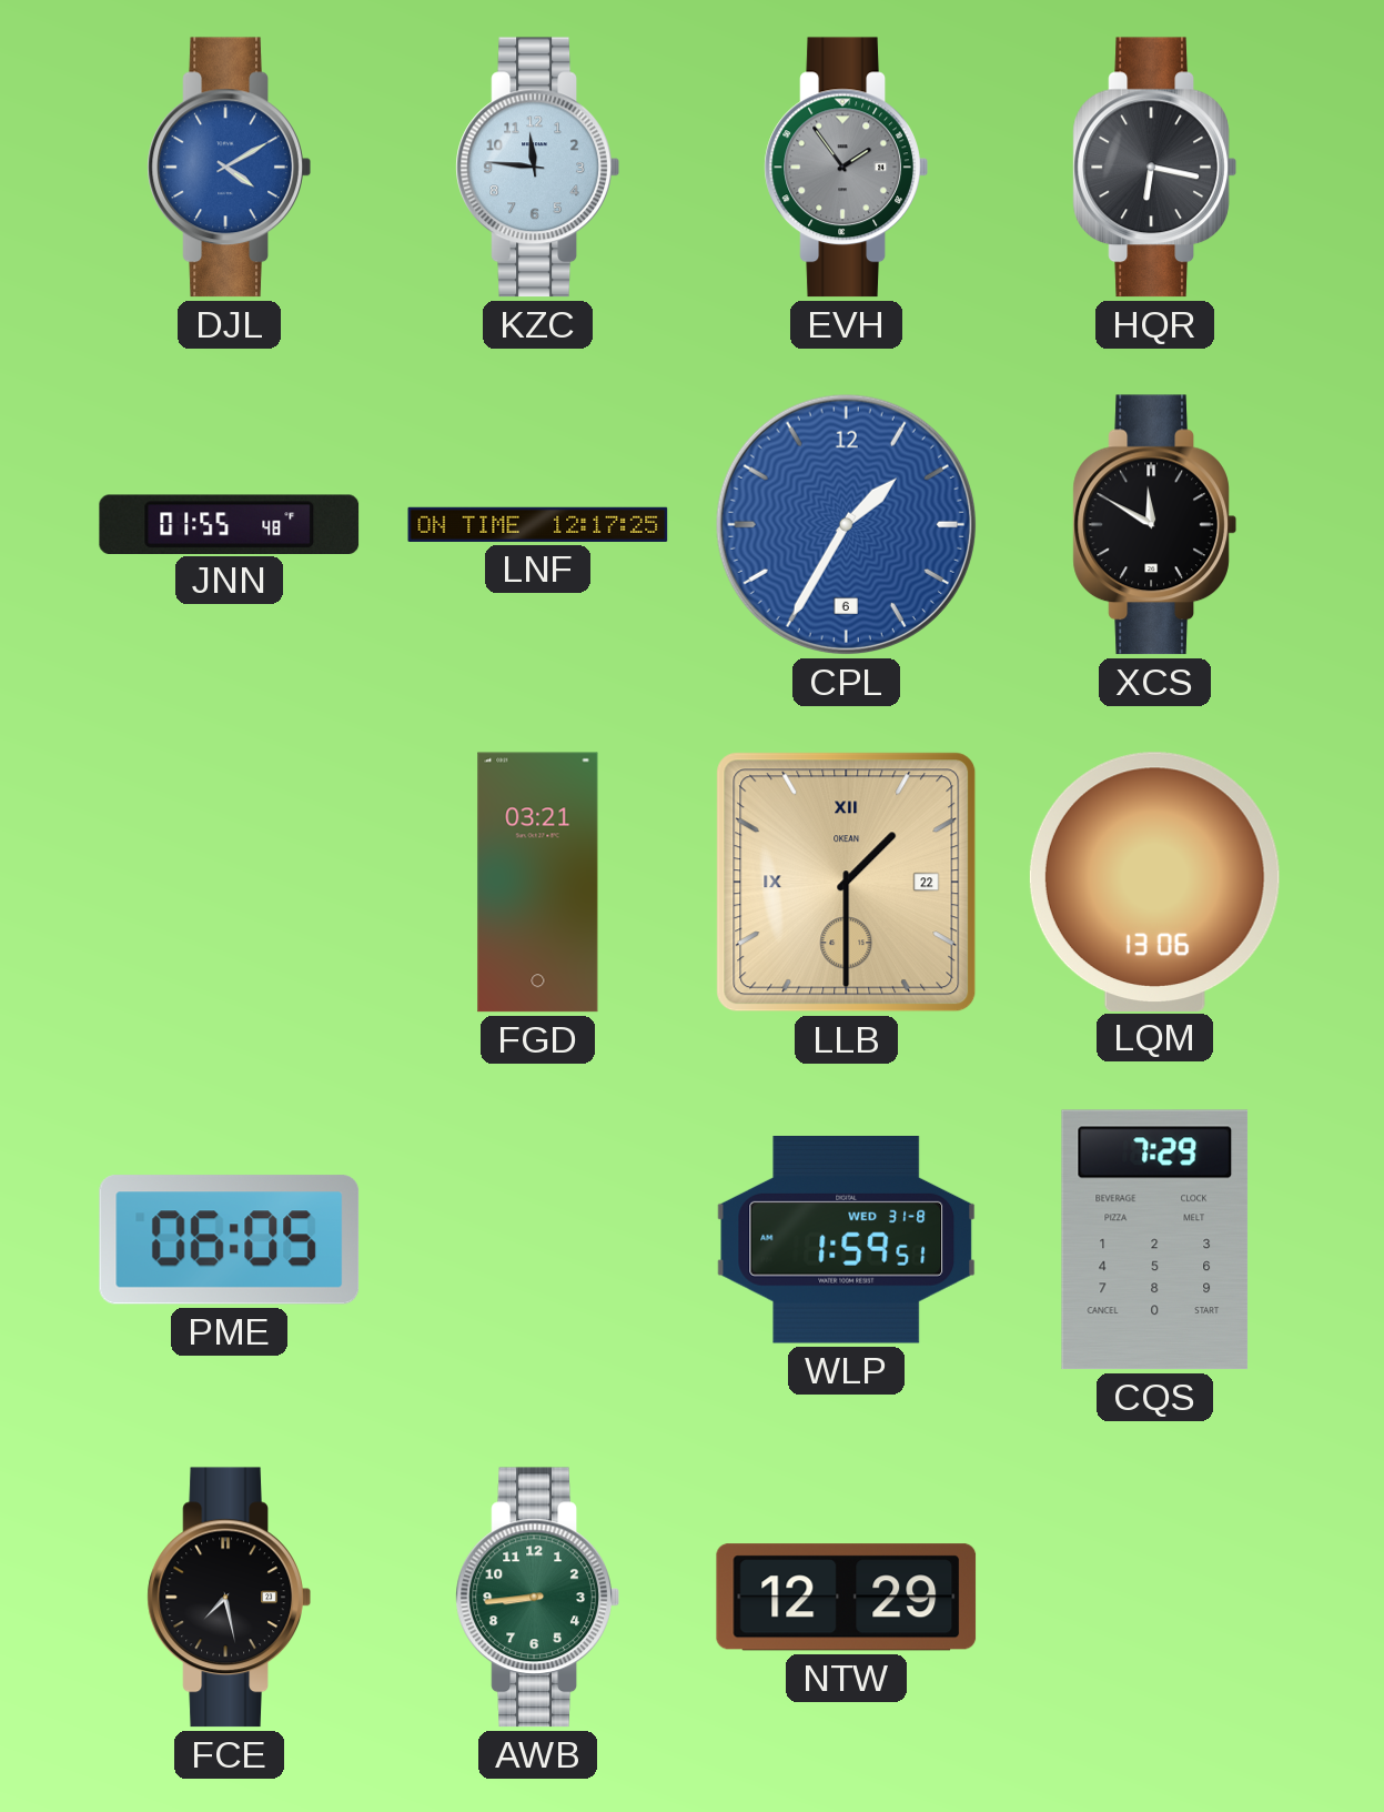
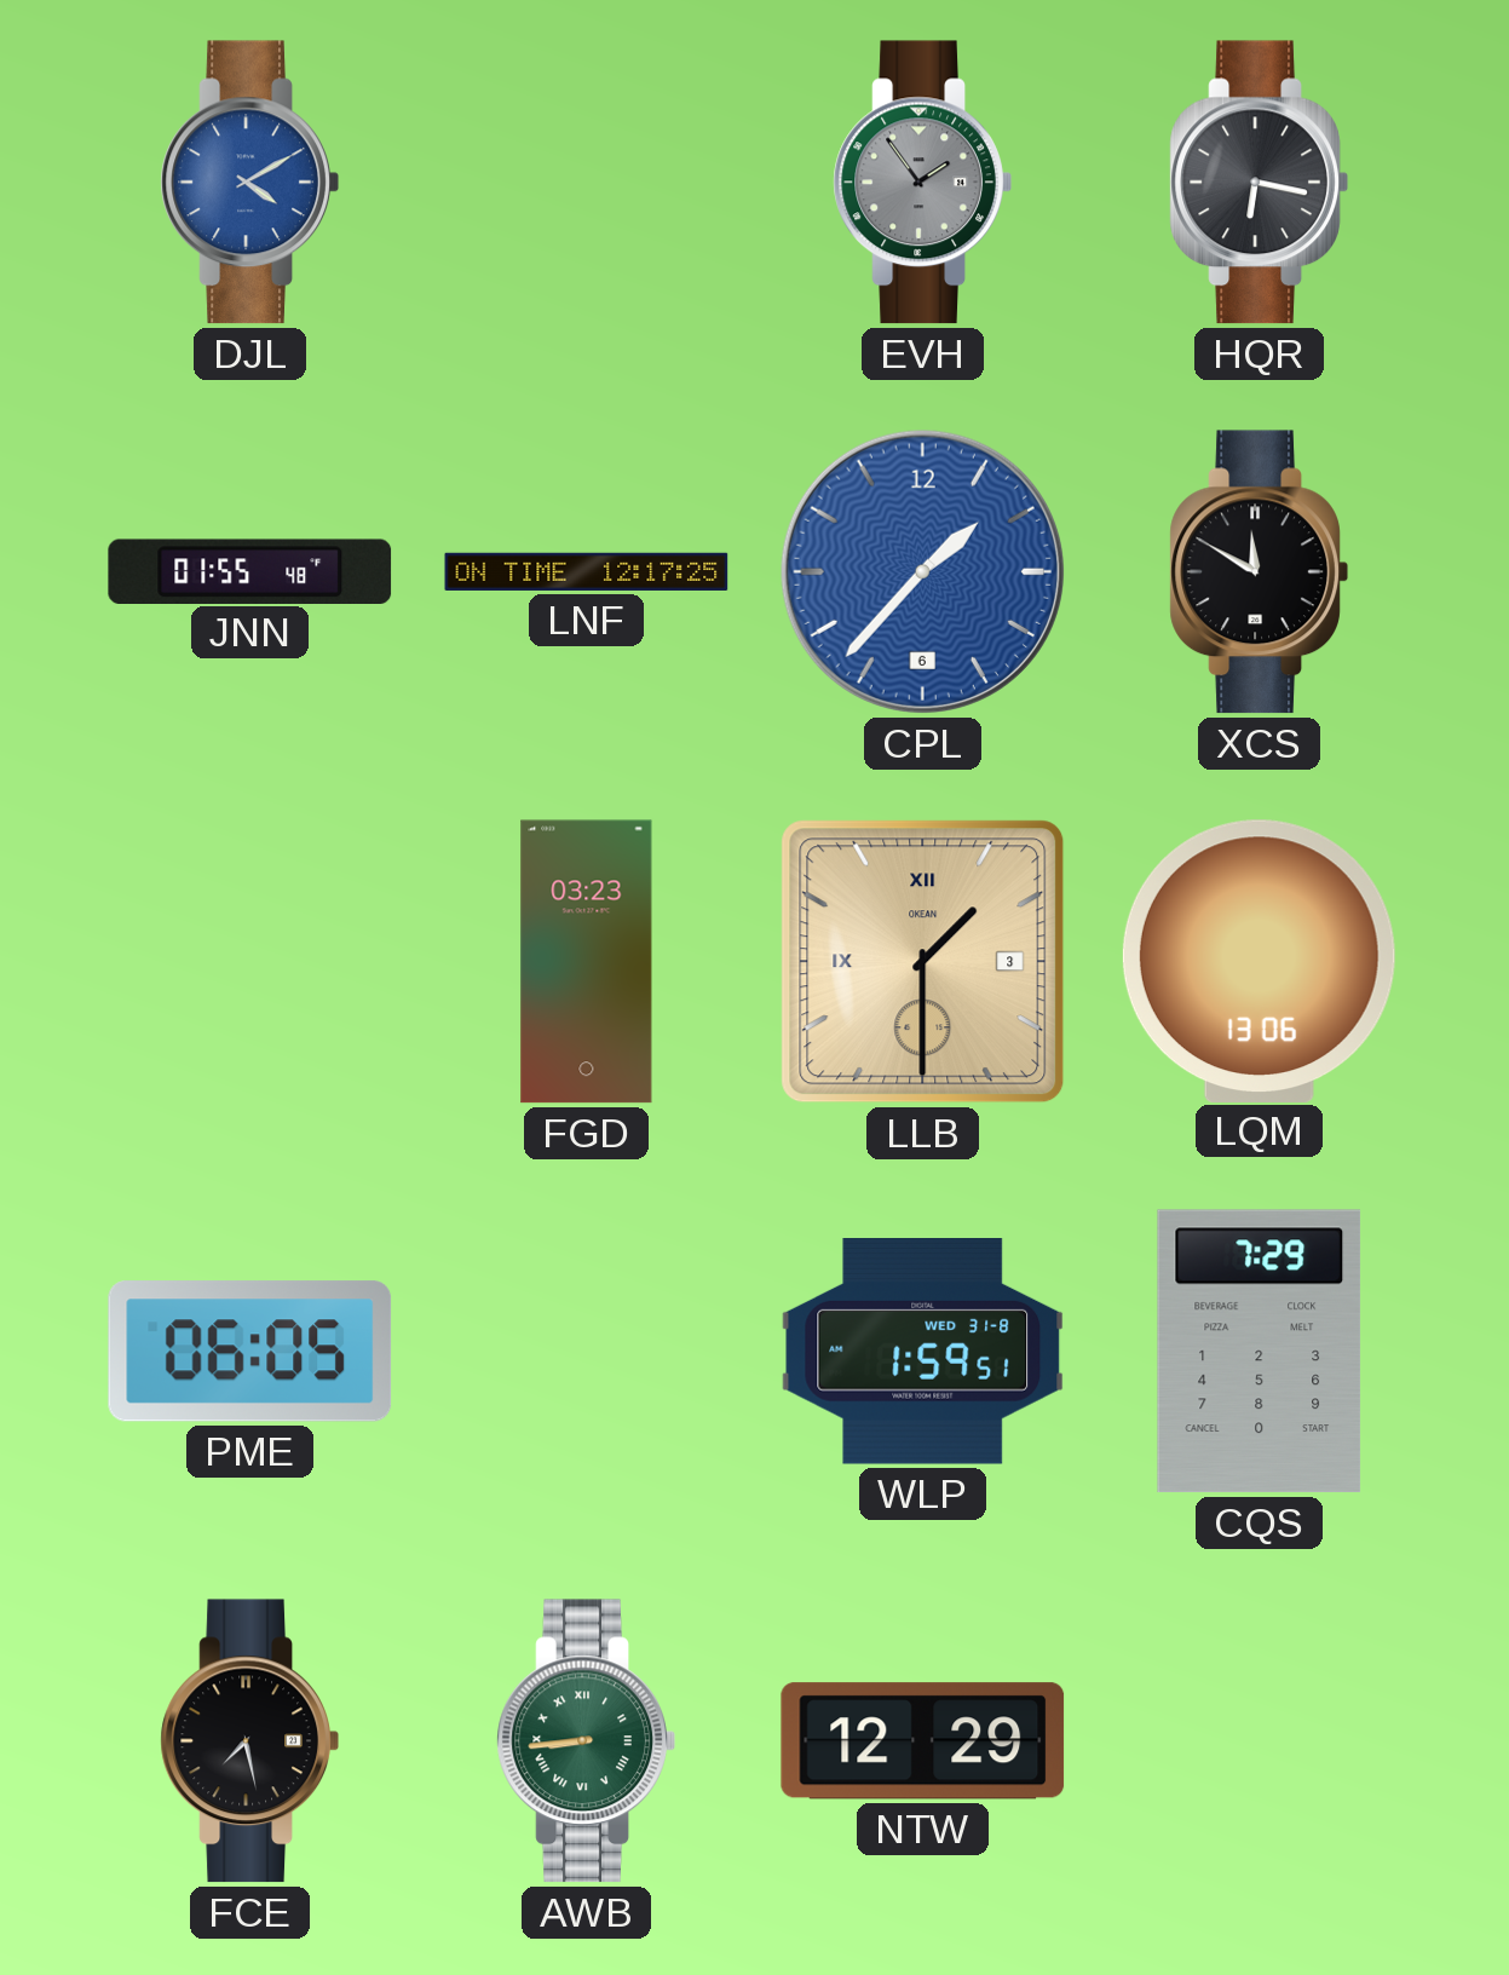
KZC: 11:46 -> none (537, 168)
CPL: 1:35 -> 1:37 (922, 571)
FGD: 03:21 -> 03:23 (587, 962)
LLB date: 22 -> 3 (923, 962)
AWB numerals: Arabic -> Roman (586, 1741)
